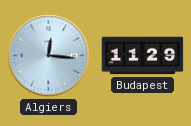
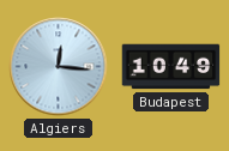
Budapest: 11:29 -> 10:49 (171, 67)
